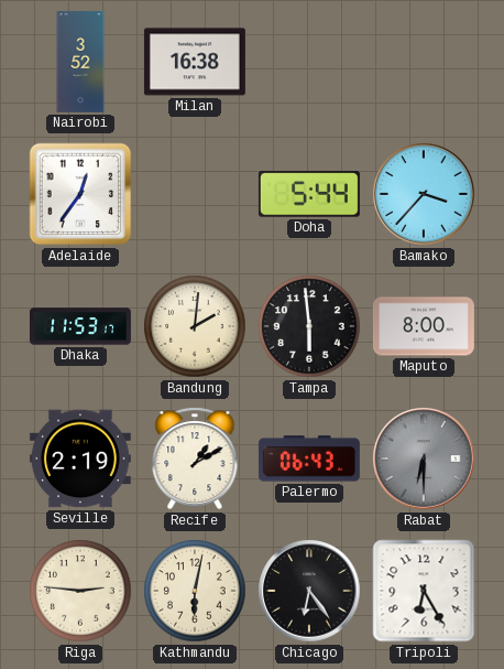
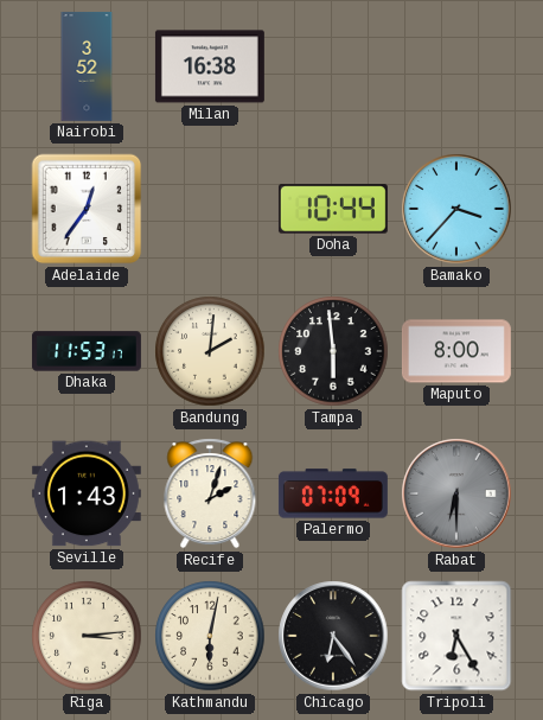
Doha: 5:44 -> 10:44 (333, 209)
Seville: 2:19 -> 1:43 (87, 493)
Recife: 1:10 -> 2:03 (210, 493)
Palermo: 06:43 -> 07:09 (333, 493)
Riga: 2:46 -> 3:14 (87, 636)
